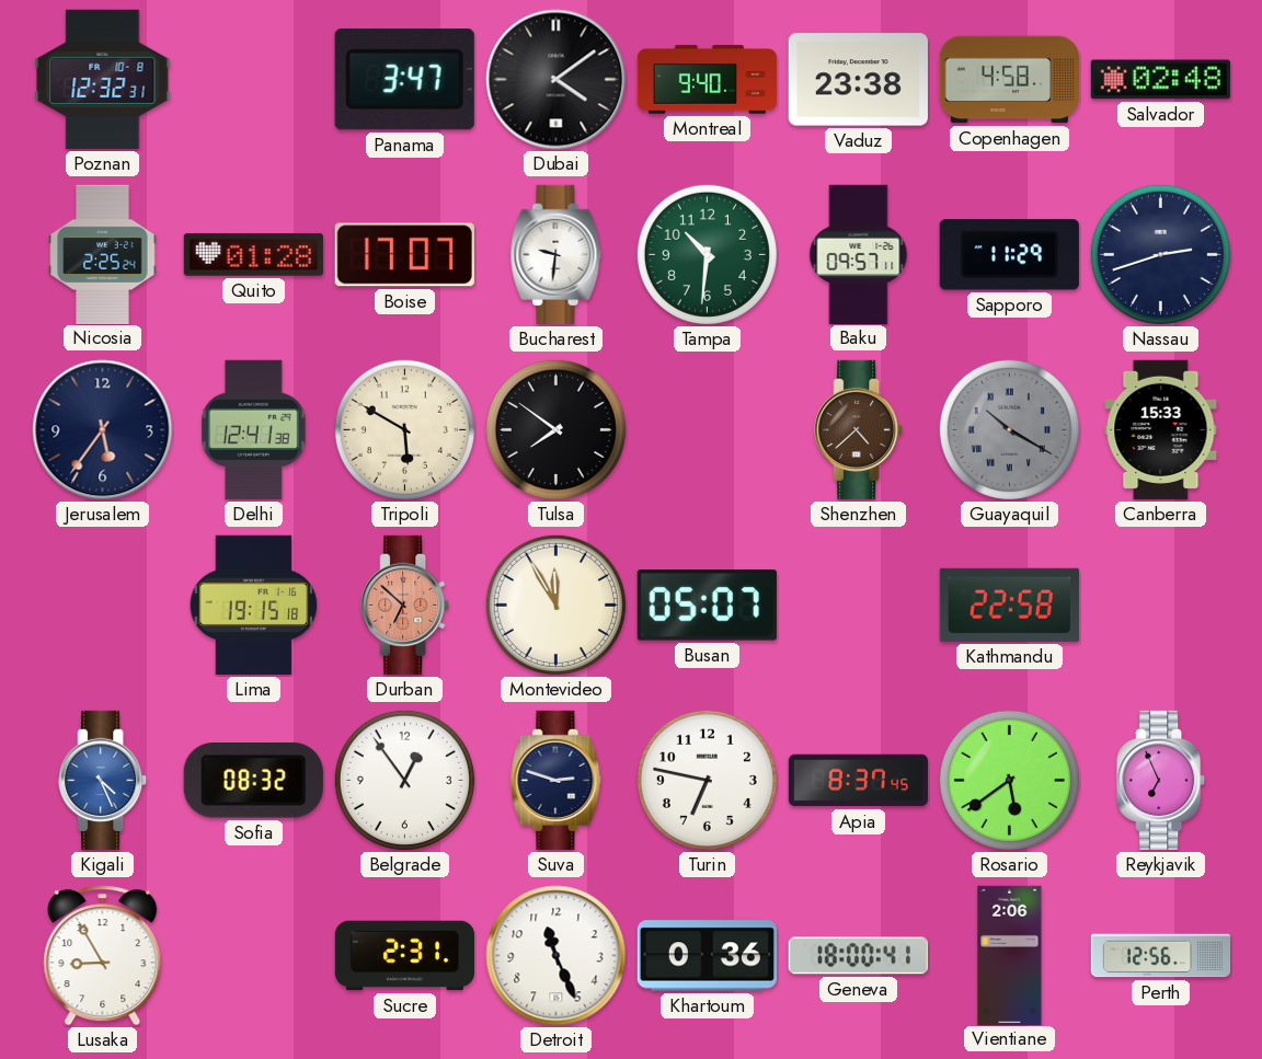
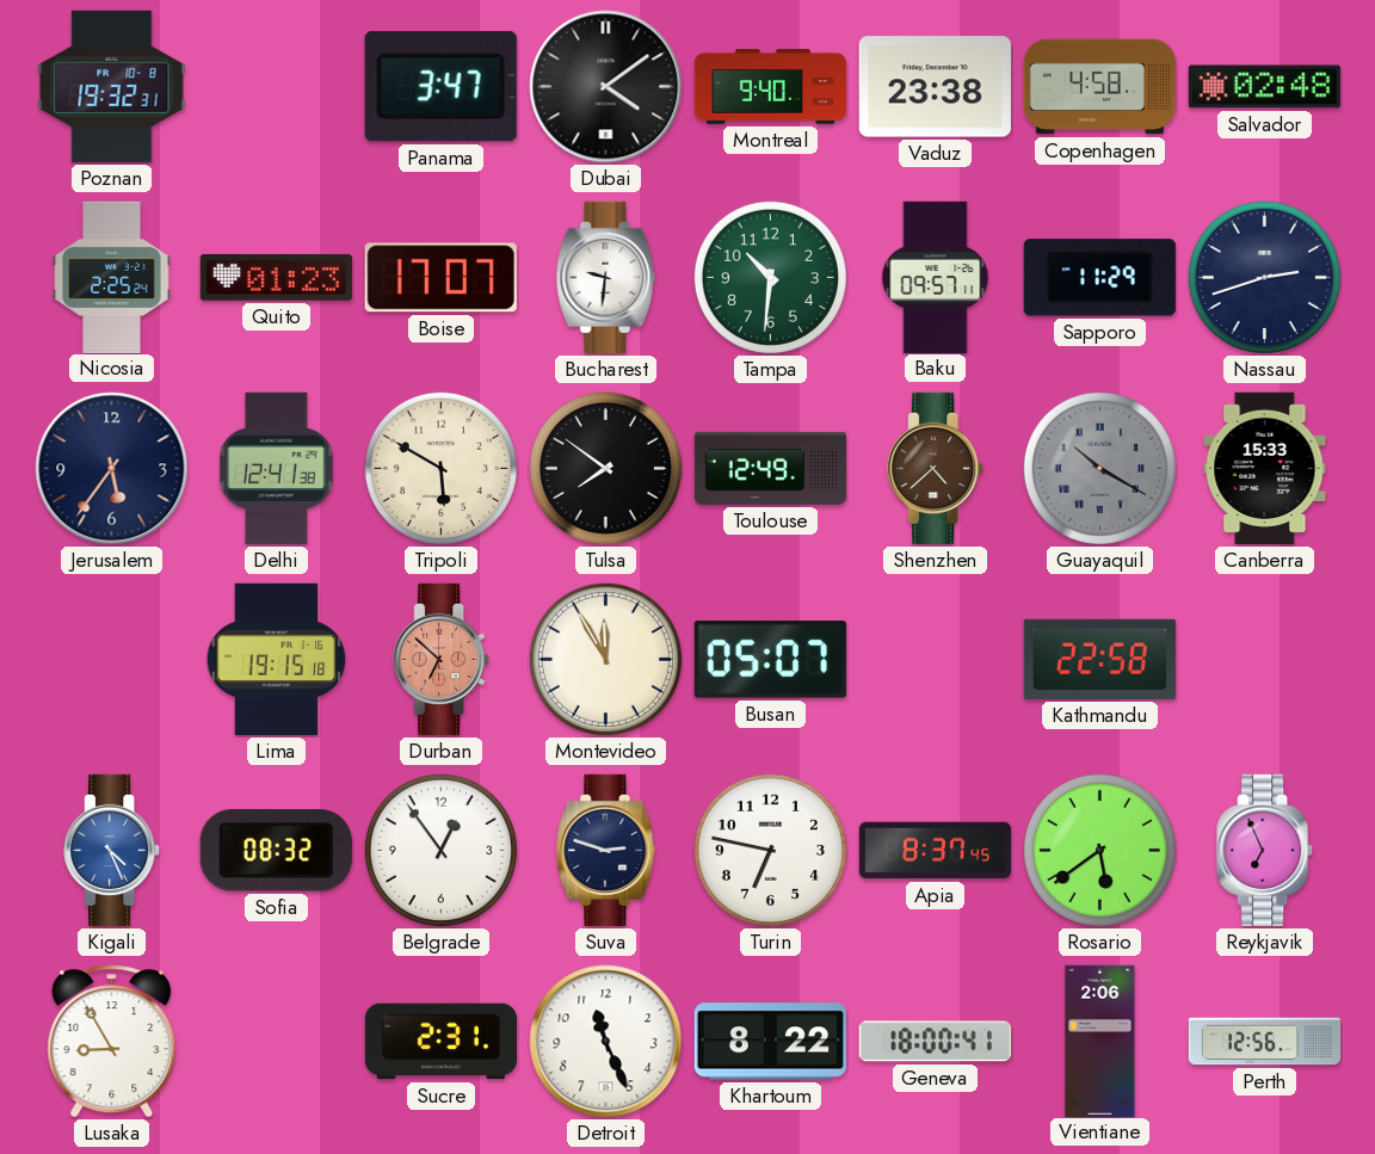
Poznan: 12:32 -> 19:32 (112, 86)
Quito: 01:28 -> 01:23 (276, 277)
Toulouse: none -> 12:49 (770, 468)
Khartoum: 0:36 -> 8:22 (770, 1042)
